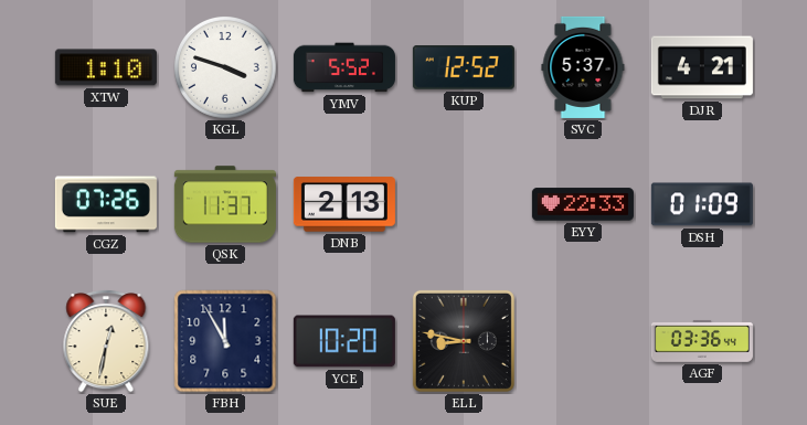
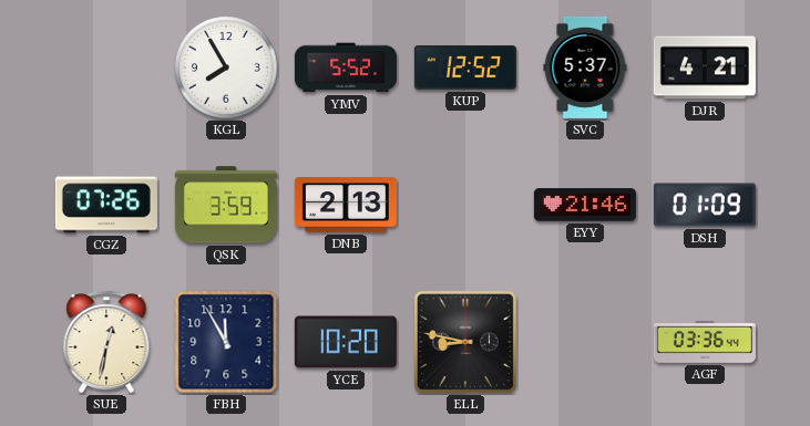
XTW: 1:10 -> none (106, 67)
KGL: 3:48 -> 7:55 (226, 67)
QSK: 11:37 -> 3:59 (226, 205)
EYY: 22:33 -> 21:46 (585, 205)
